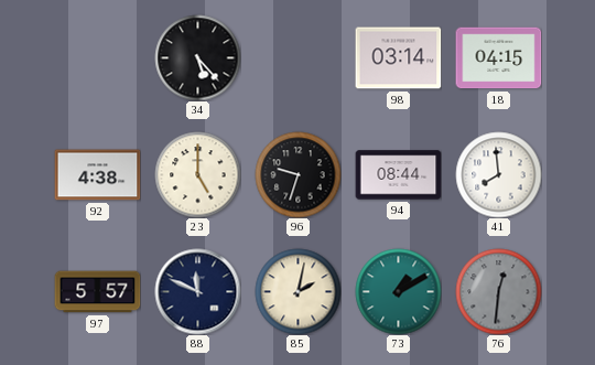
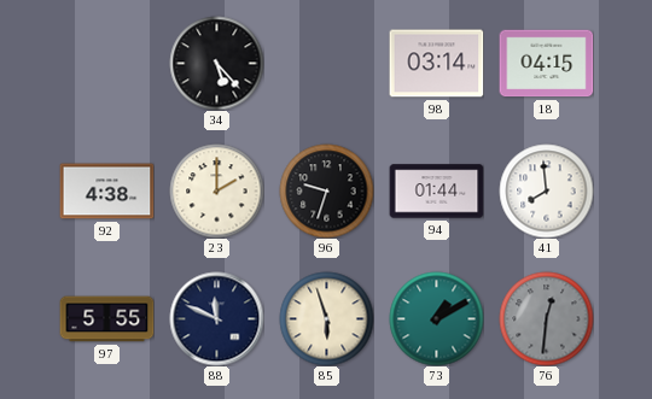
23: 5:00 -> 2:00 (216, 190)
94: 08:44 -> 01:44 (436, 192)
97: 5:57 -> 5:55 (106, 319)
85: 2:02 -> 5:57 (326, 318)
